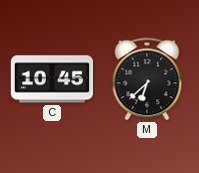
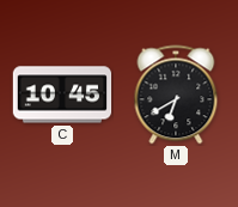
M: 6:38 -> 6:40 (176, 95)
